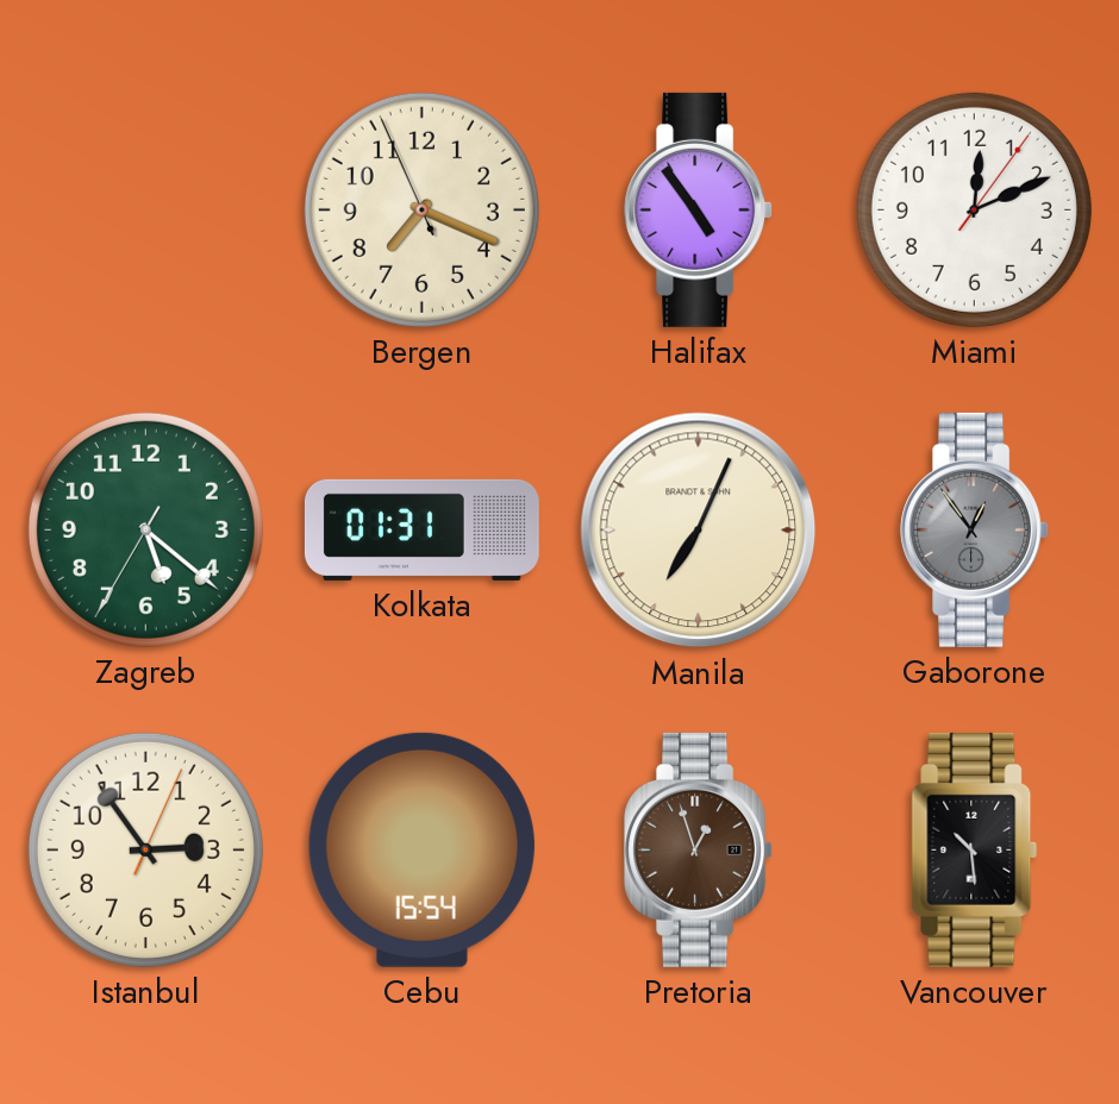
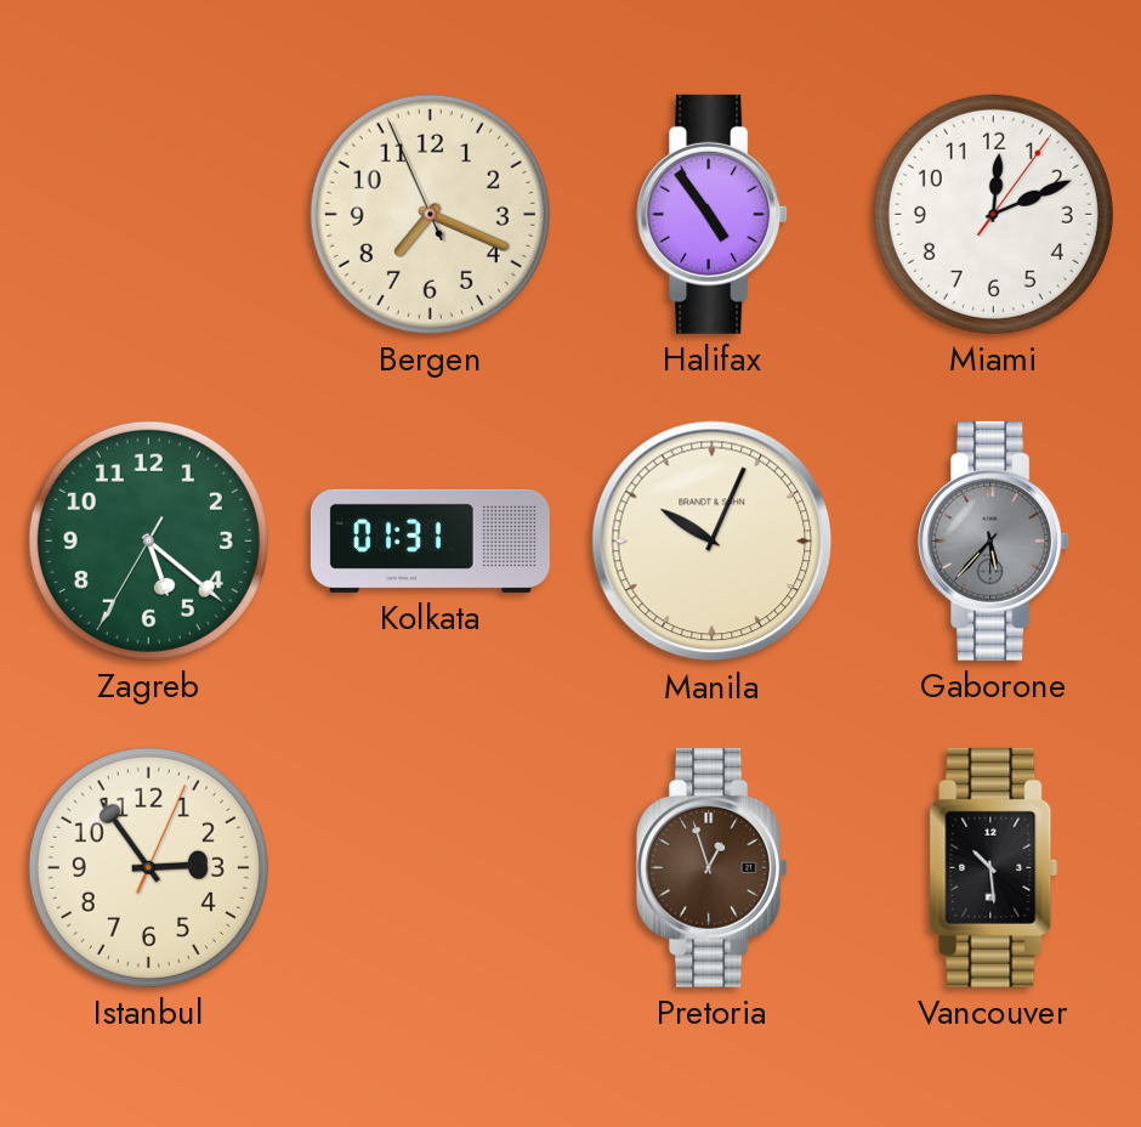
Manila: 7:04 -> 10:04 (713, 542)
Gaborone: 12:54 -> 5:37 (994, 540)
Cebu: 15:54 -> none (421, 849)
